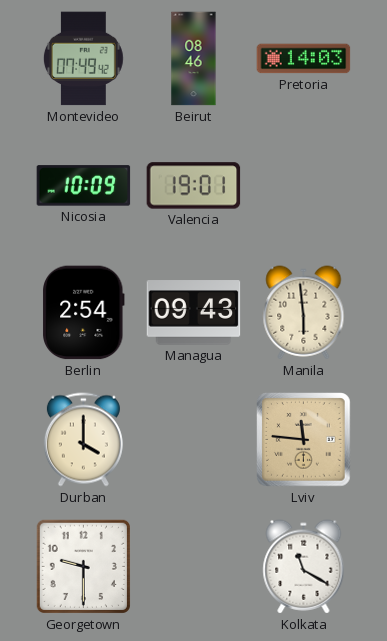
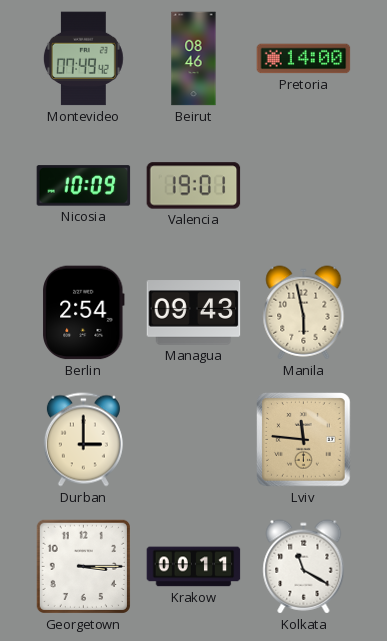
Pretoria: 14:03 -> 14:00 (304, 59)
Manila: 5:59 -> 5:58 (304, 313)
Durban: 4:00 -> 3:00 (83, 440)
Georgetown: 9:30 -> 3:15 (83, 566)
Krakow: none -> 00:11 (194, 567)
